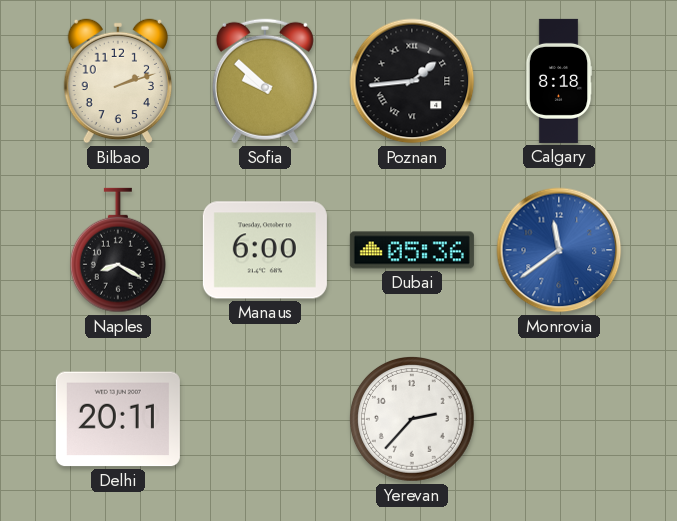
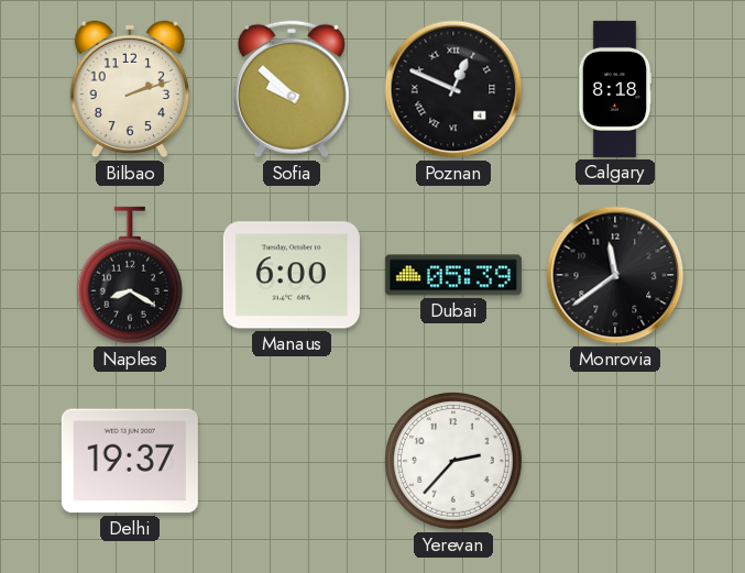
Poznan: 1:44 -> 12:49 (453, 89)
Dubai: 05:36 -> 05:39 (453, 275)
Monrovia dial: blue -> black (615, 275)
Delhi: 20:11 -> 19:37 (130, 461)
